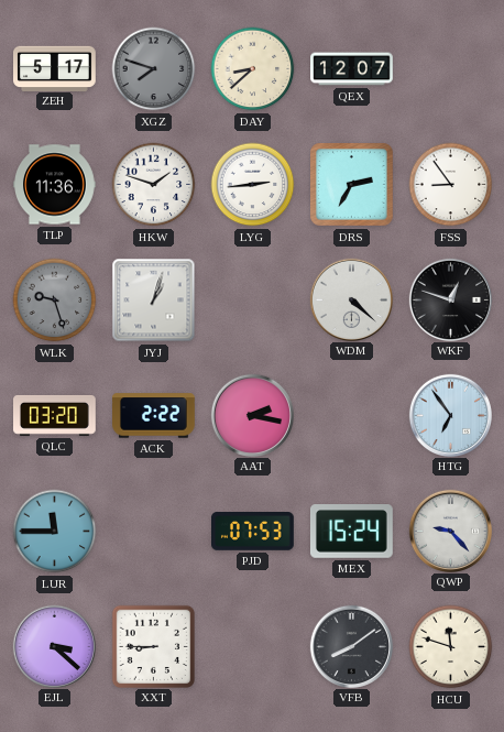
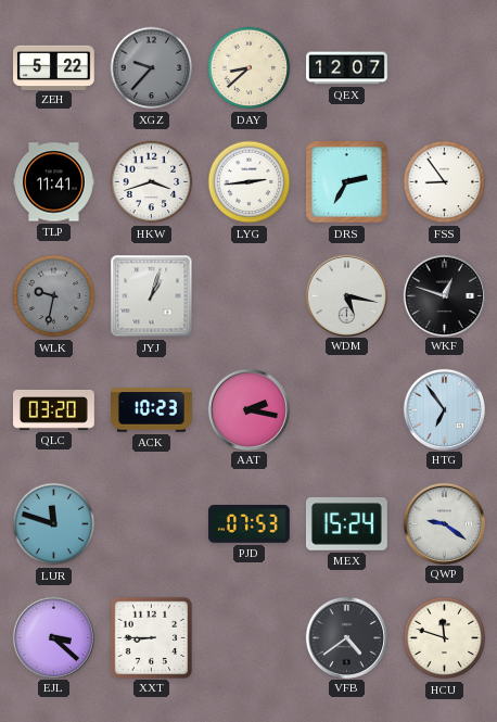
ZEH: 5:17 -> 5:22 (54, 67)
XGZ: 7:48 -> 9:37 (152, 68)
TLP: 11:36 -> 11:41 (54, 182)
HKW: 1:48 -> 3:42 (152, 182)
WLK: 9:27 -> 9:32 (54, 296)
WDM: 4:22 -> 5:17 (346, 295)
ACK: 2:22 -> 10:23 (152, 410)
LUR: 11:45 -> 11:48 (54, 524)
QWP: 9:23 -> 9:21 (444, 523)
VFB: 8:09 -> 4:39 (346, 637)
